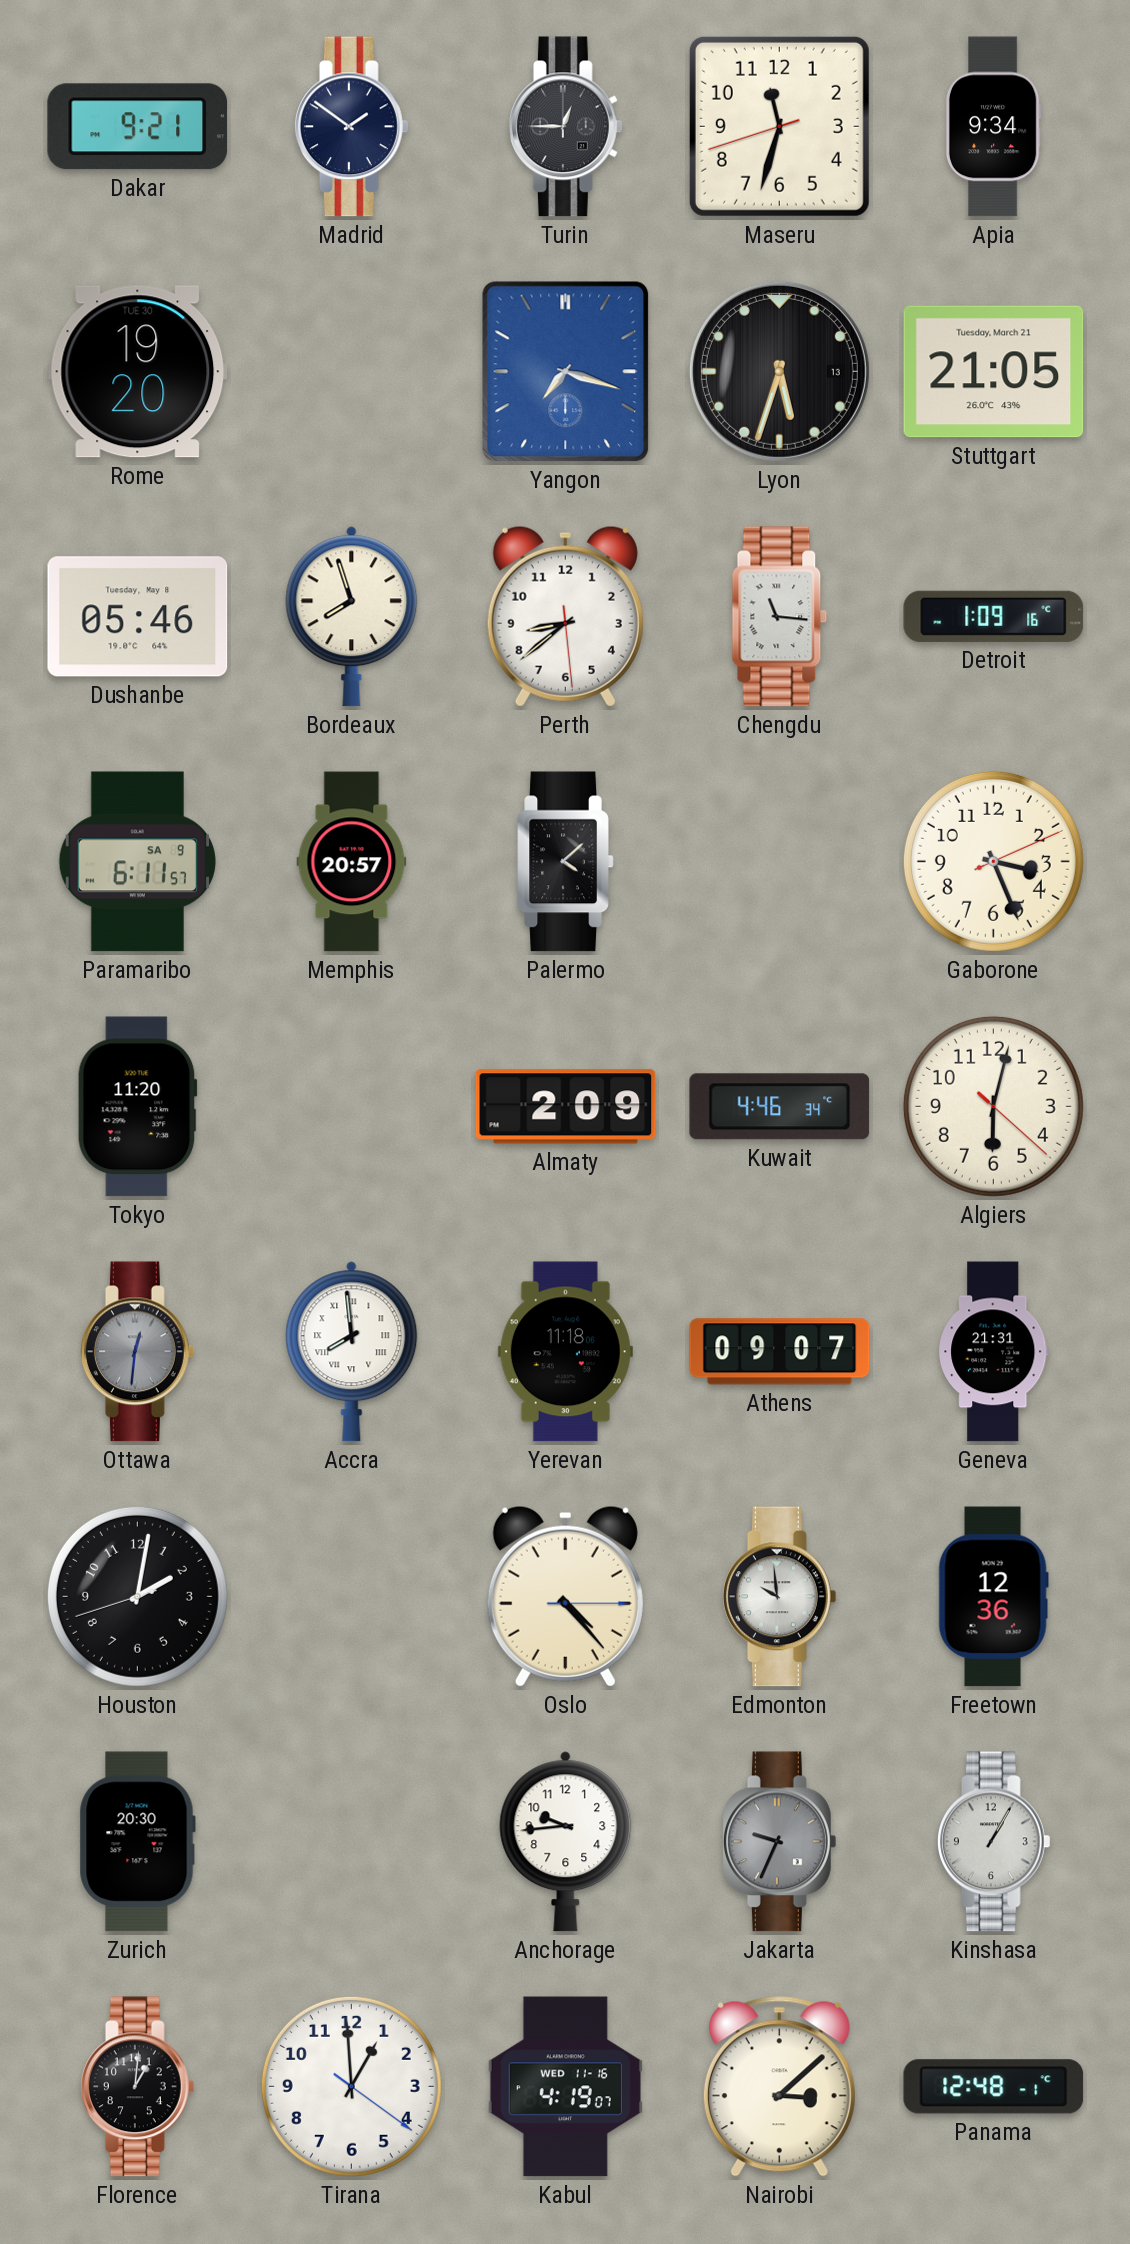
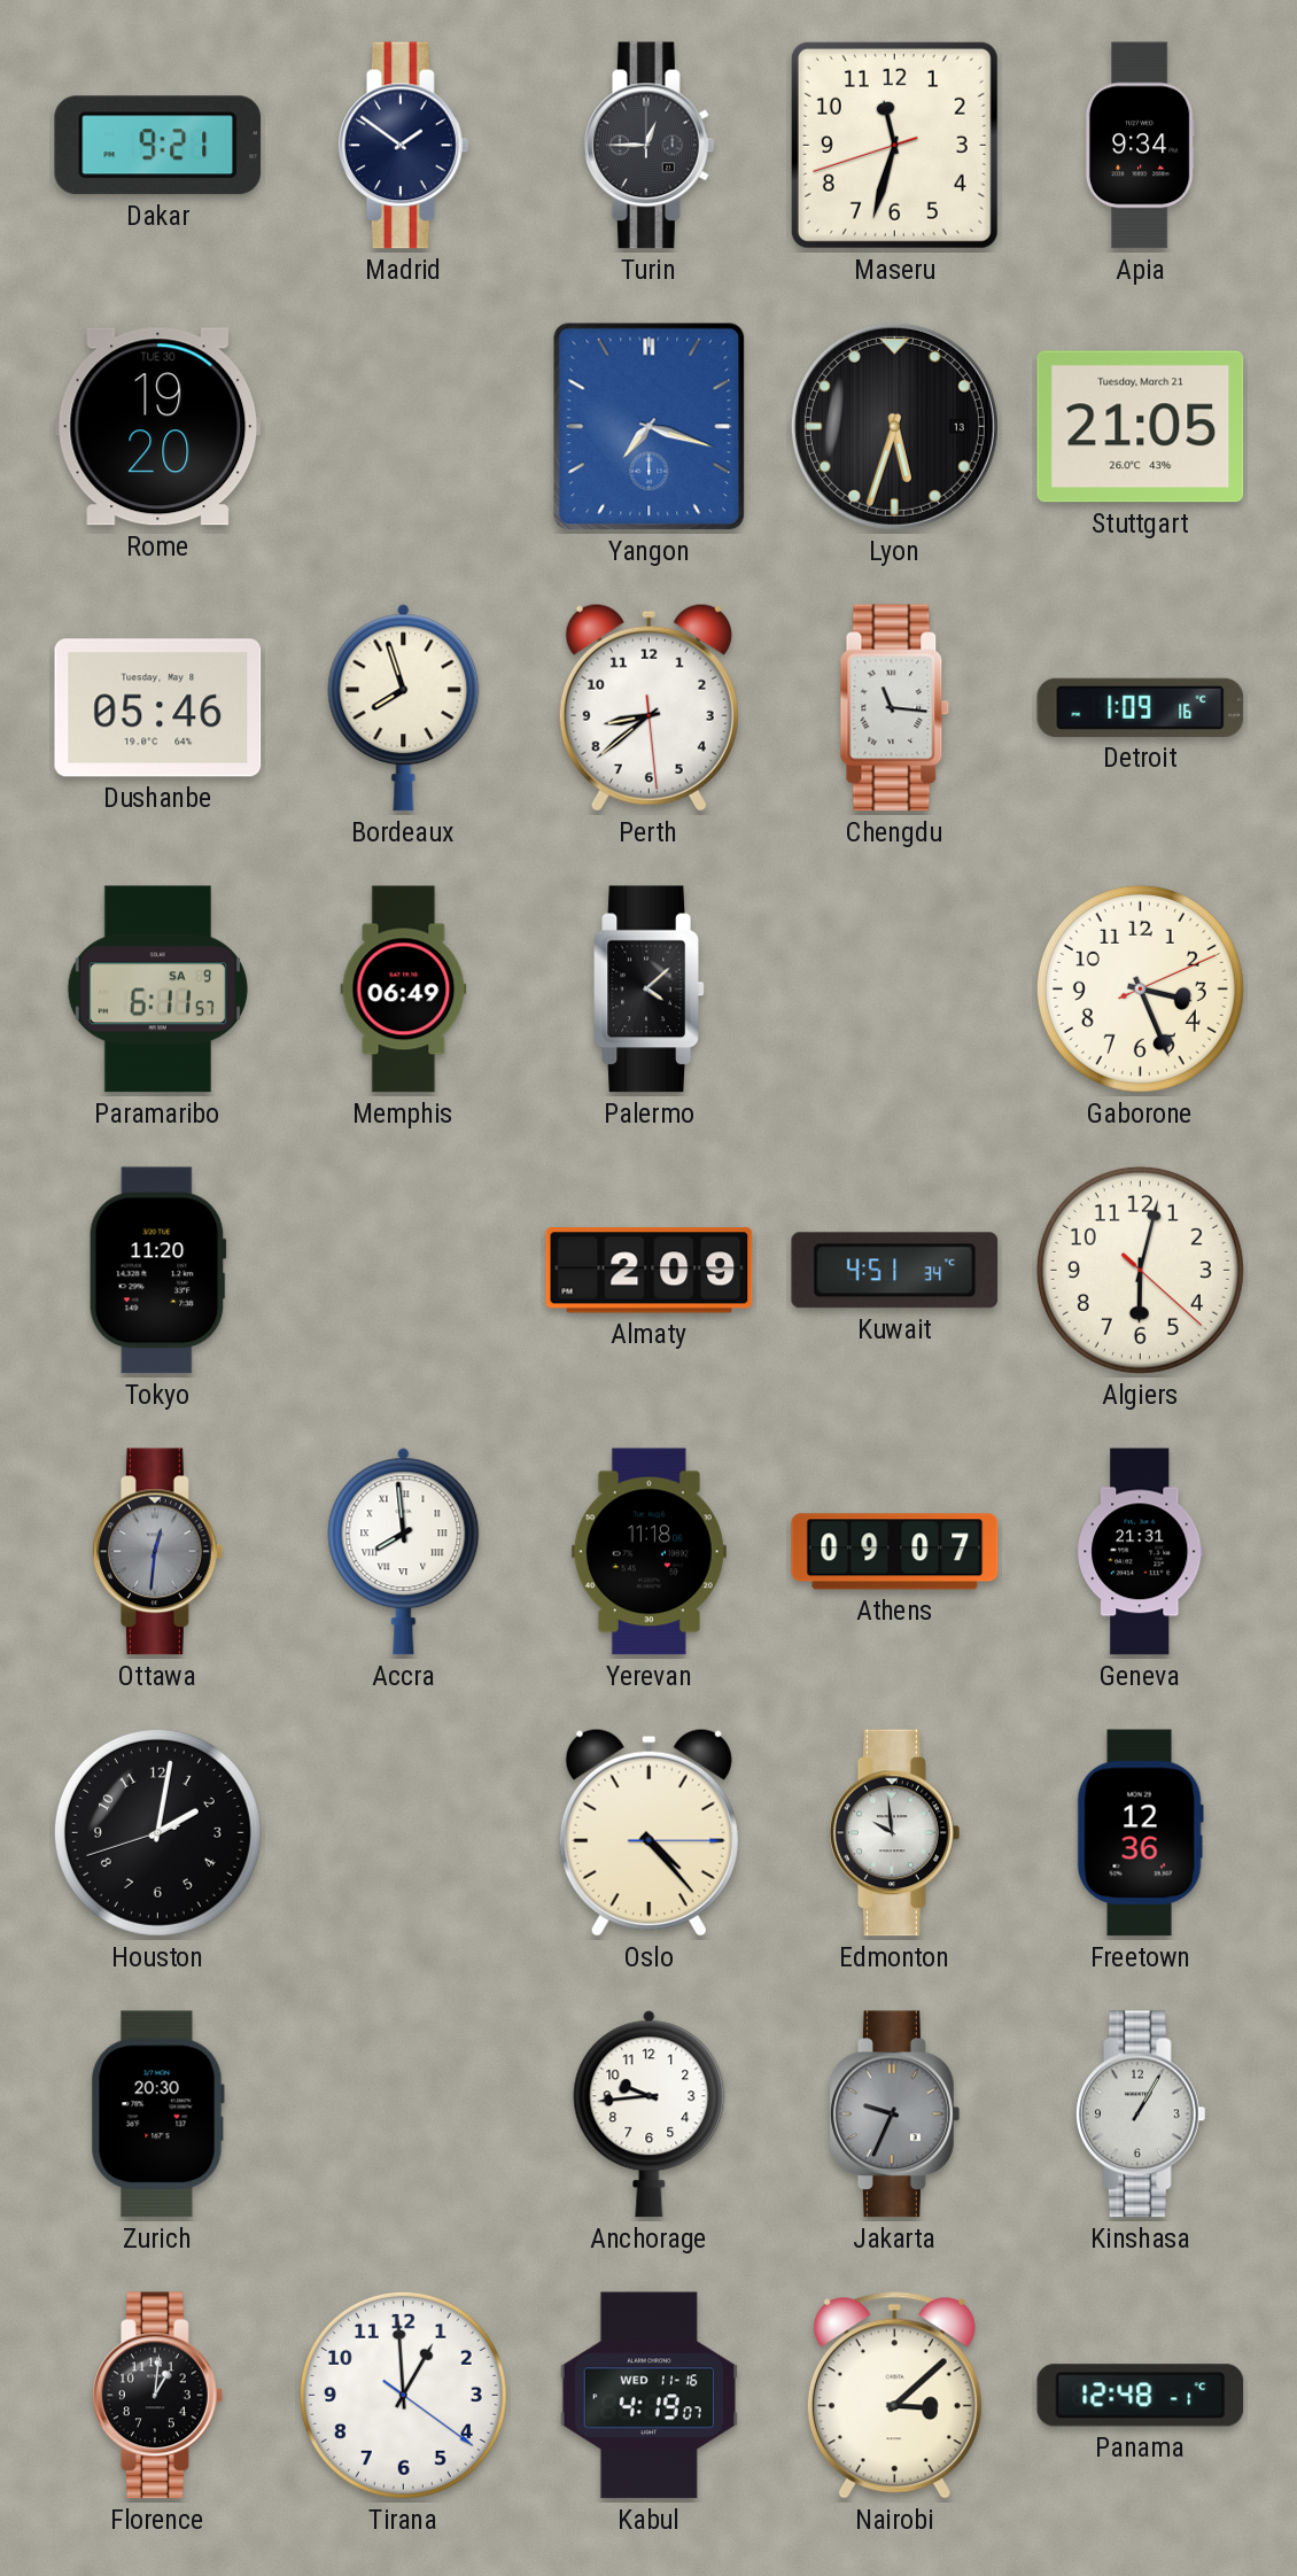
Memphis: 20:57 -> 06:49 (404, 990)
Kuwait: 4:46 -> 4:51 (895, 1271)
